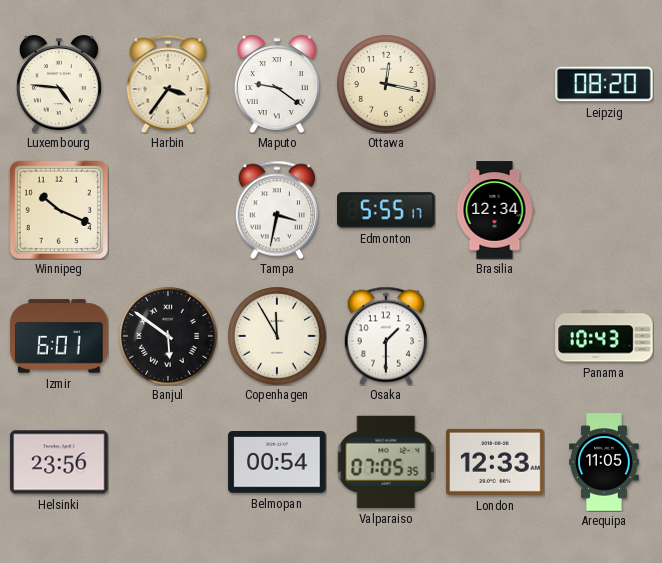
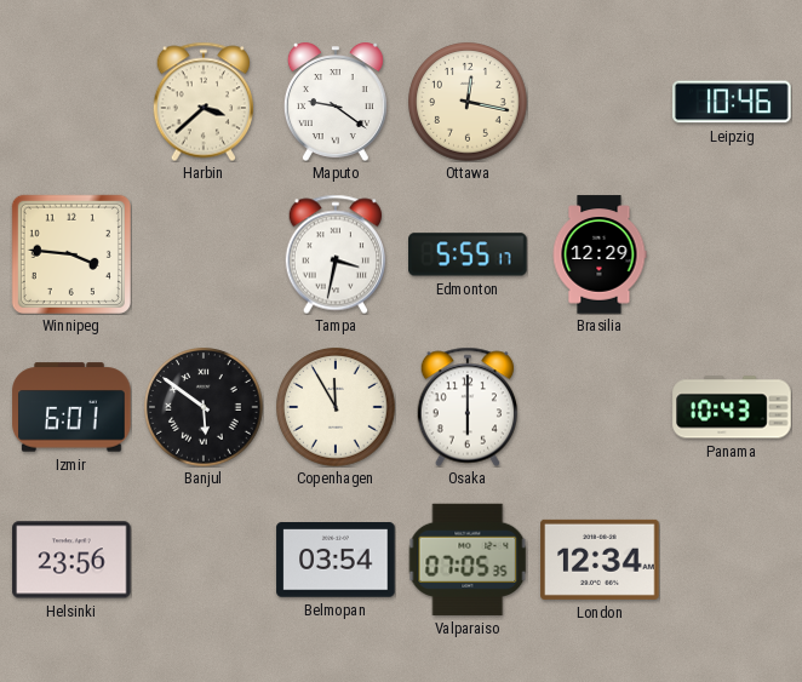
Luxembourg: 4:46 -> none (59, 84)
Harbin: 3:36 -> 3:38 (202, 102)
Leipzig: 08:20 -> 10:46 (732, 102)
Winnipeg: 10:19 -> 3:46 (71, 254)
Brasilia: 12:34 -> 12:29 (600, 254)
Osaka: 1:30 -> 6:00 (466, 407)
Belmopan: 00:54 -> 03:54 (336, 561)
London: 12:33 -> 12:34 (600, 560)
Arequipa: 11:05 -> none (604, 462)
